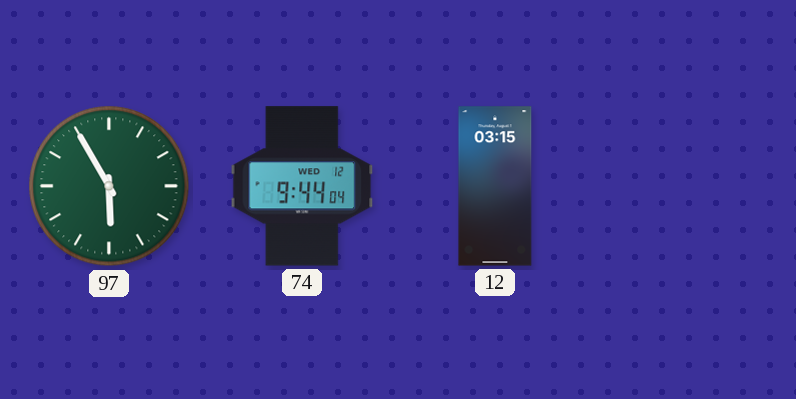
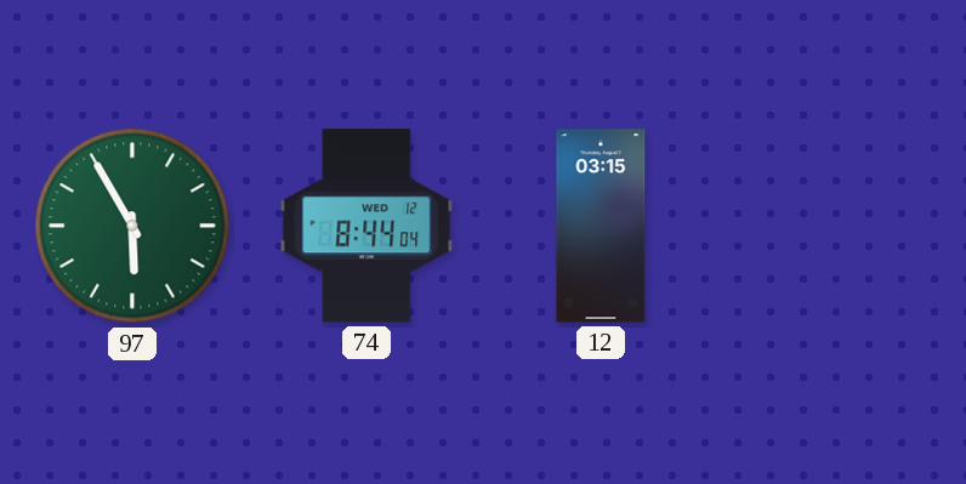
74: 9:44 -> 8:44 (366, 226)
